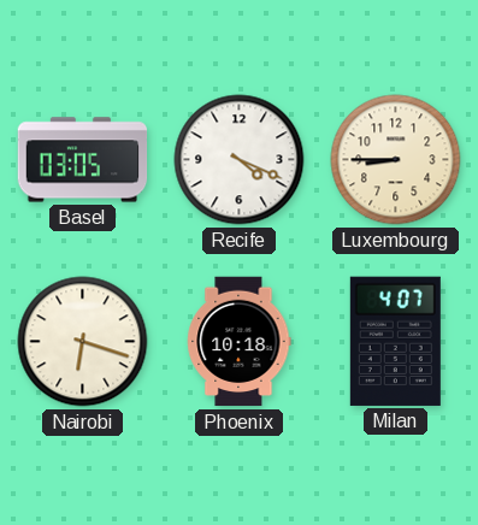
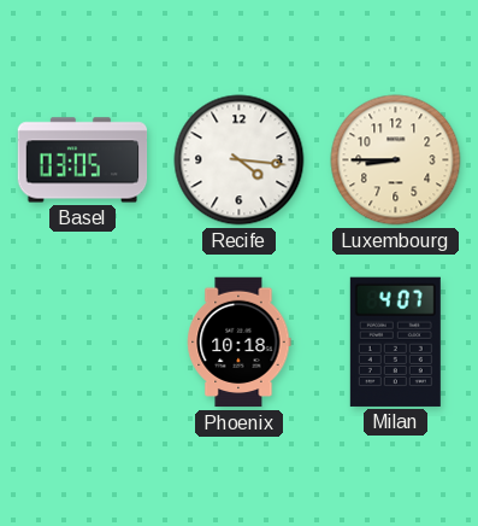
Recife: 4:19 -> 4:16 (240, 160)
Nairobi: 6:18 -> none (83, 342)
